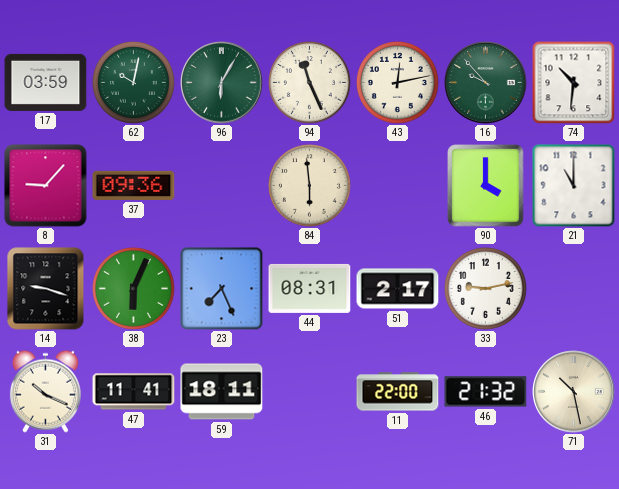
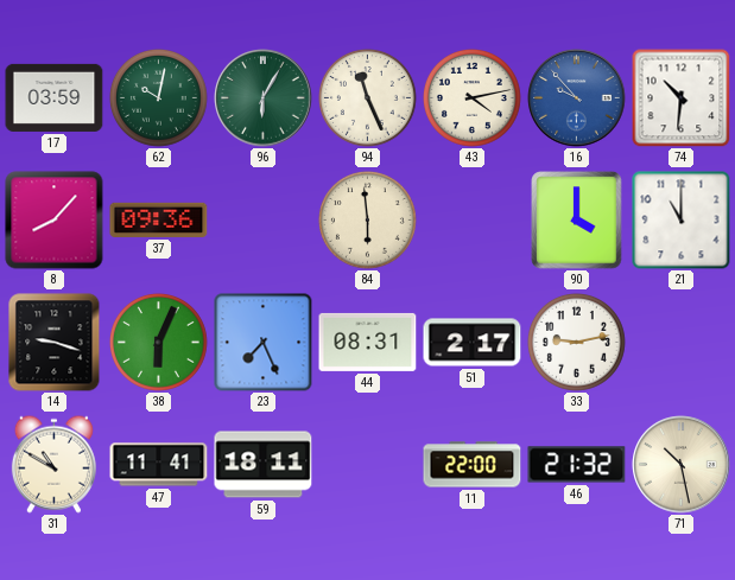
43: 12:13 -> 4:13 (471, 97)
16 dial: green -> blue (577, 98)
8: 9:07 -> 8:07 (55, 221)
31: 10:19 -> 10:50 (53, 464)
